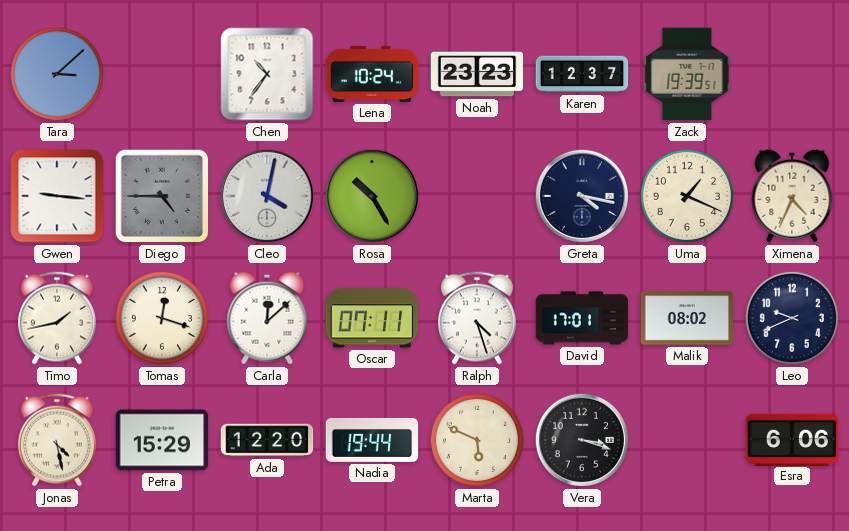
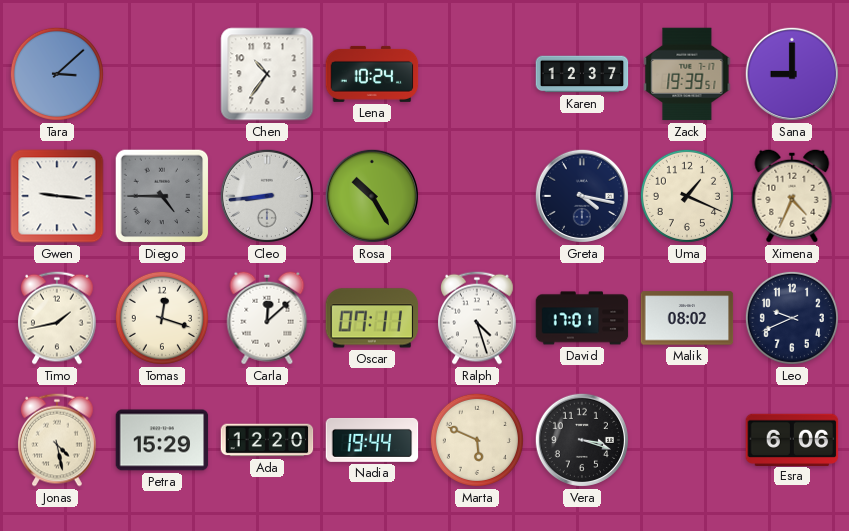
Noah: 23:23 -> none (477, 74)
Sana: none -> 9:00 (792, 74)
Cleo: 4:02 -> 8:44 (267, 196)
